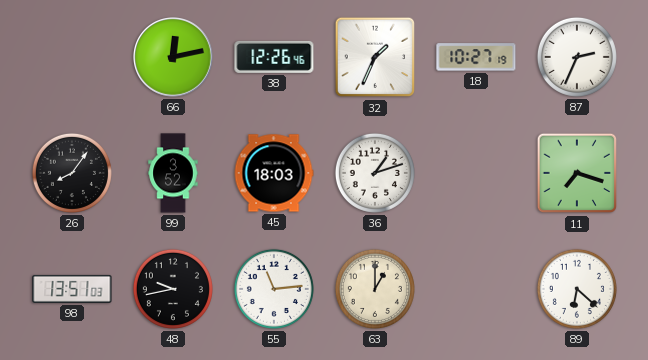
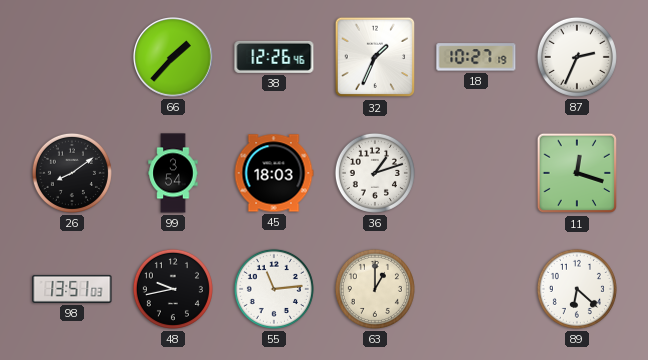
66: 12:13 -> 1:37 (174, 58)
26: 8:06 -> 8:09 (72, 173)
99: 3:52 -> 3:54 (173, 173)
11: 7:18 -> 12:18 (577, 173)
